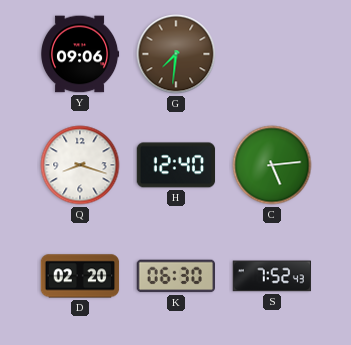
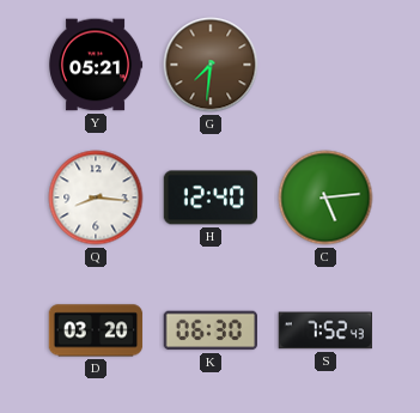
Y: 09:06 -> 05:21 (97, 65)
Q: 8:18 -> 8:16 (96, 198)
D: 02:20 -> 03:20 (96, 330)
